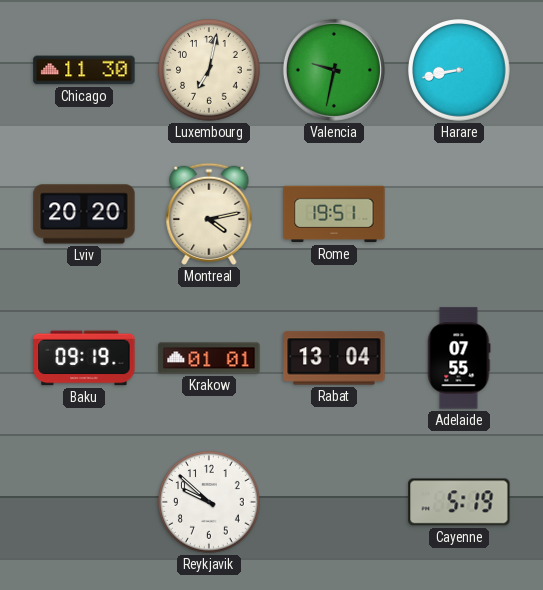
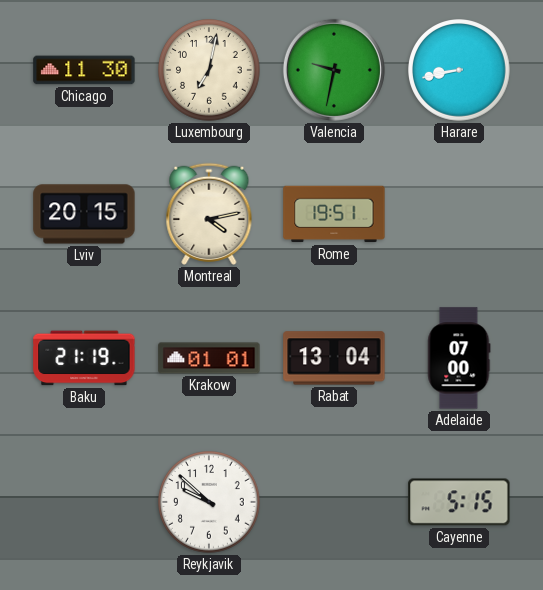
Lviv: 20:20 -> 20:15 (84, 214)
Baku: 09:19 -> 21:19 (84, 358)
Adelaide: 07:55 -> 07:00 (459, 358)
Cayenne: 5:19 -> 5:15 (459, 502)
